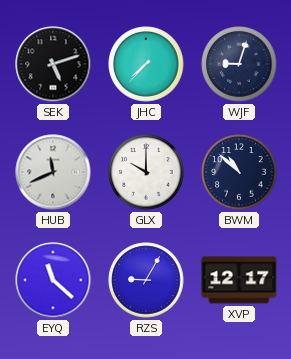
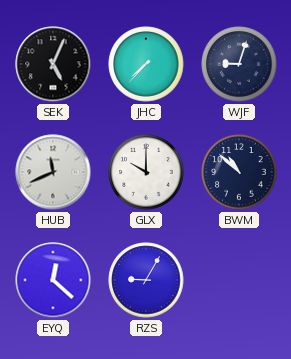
SEK: 5:12 -> 5:04 (53, 64)
EYQ: 11:22 -> 12:22 (53, 280)
XVP: 12:17 -> none (239, 280)
